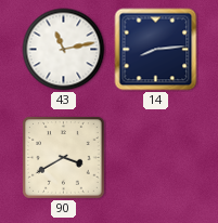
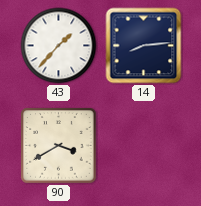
43: 11:13 -> 1:37 (59, 46)
